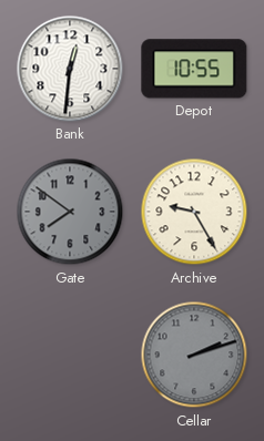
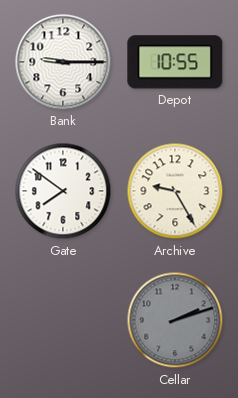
Bank: 12:31 -> 9:15 (63, 62)
Gate dial: grey -> white (63, 191)
